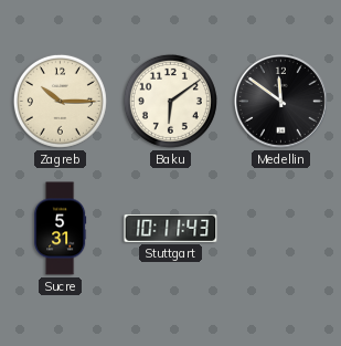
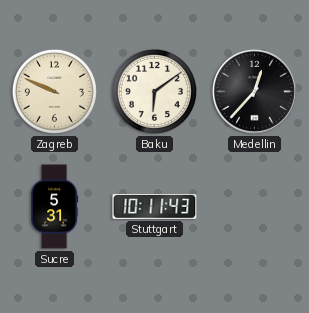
Zagreb: 10:15 -> 9:49 (54, 91)
Medellin: 11:51 -> 12:37 (254, 91)
